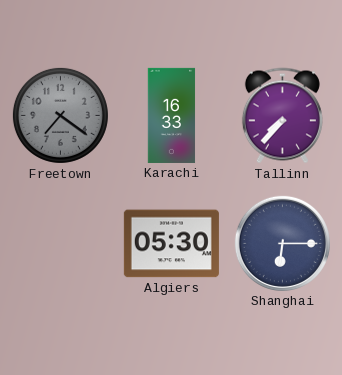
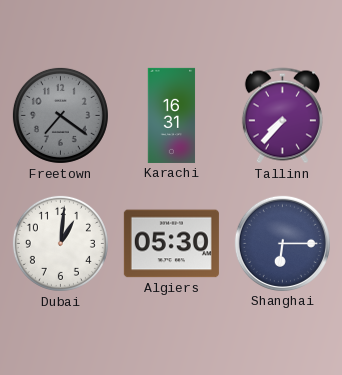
Karachi: 16:33 -> 16:31 (172, 115)
Dubai: none -> 1:01 (60, 243)
